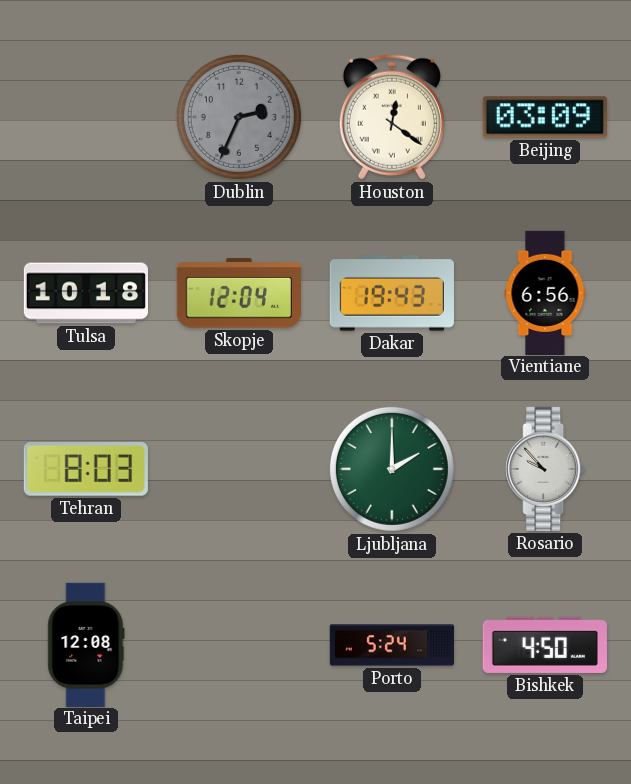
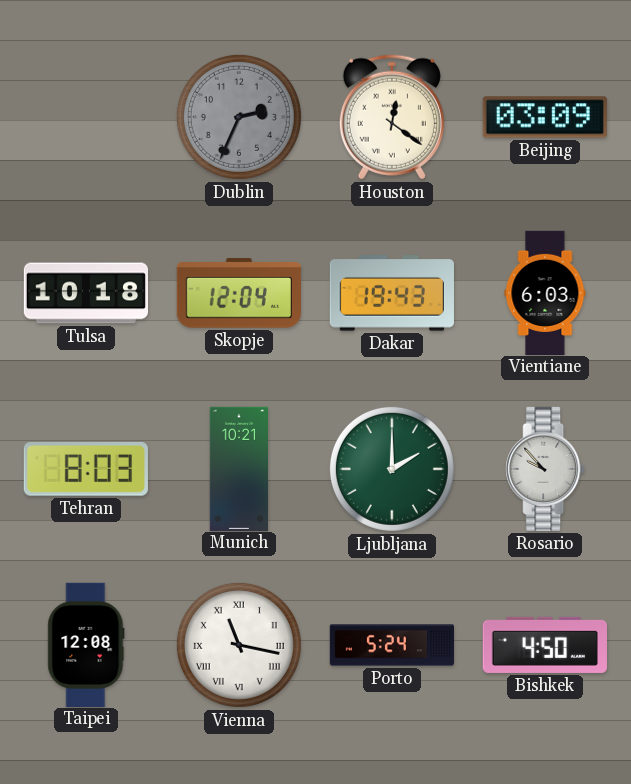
Vientiane: 6:56 -> 6:03 (545, 292)
Munich: none -> 10:21 (239, 468)
Vienna: none -> 11:17 (239, 645)
